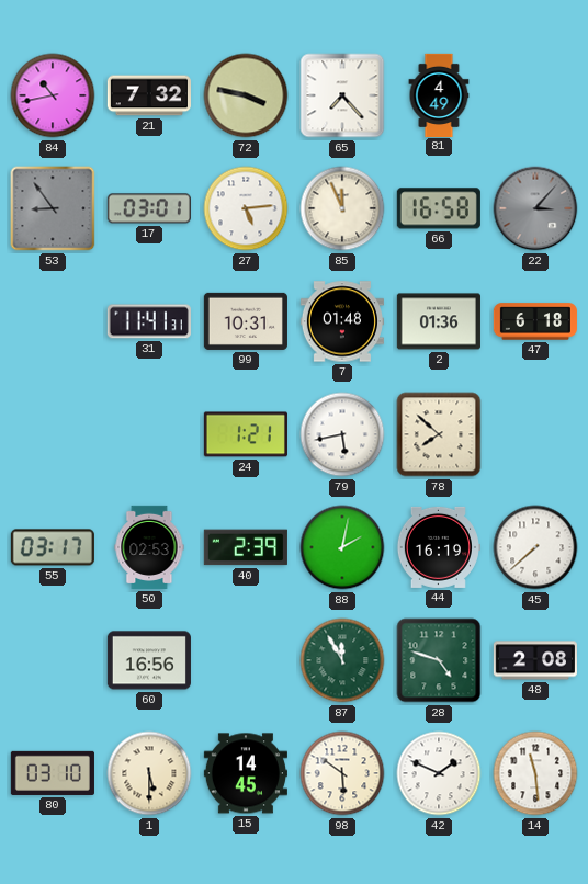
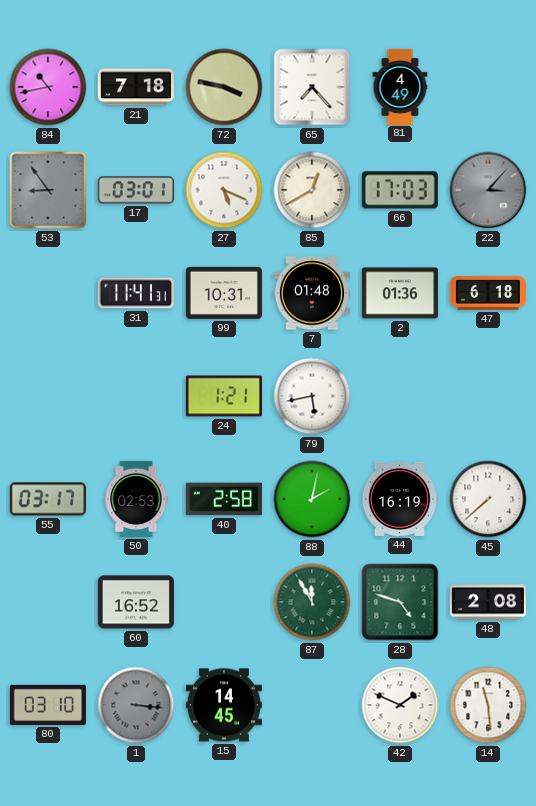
21: 7:32 -> 7:18 (136, 87)
27: 5:14 -> 5:19 (224, 190)
85: 11:56 -> 12:40 (312, 190)
66: 16:58 -> 17:03 (400, 190)
78: 7:52 -> none (439, 434)
40: 2:39 -> 2:58 (224, 499)
60: 16:56 -> 16:52 (136, 602)
1: 5:30 -> 3:16 (136, 705)
1 dial: cream -> grey (136, 705)
98: 5:51 -> none (342, 773)
